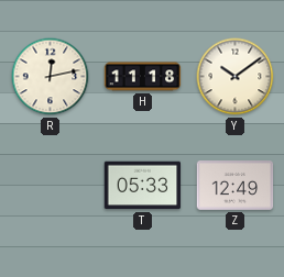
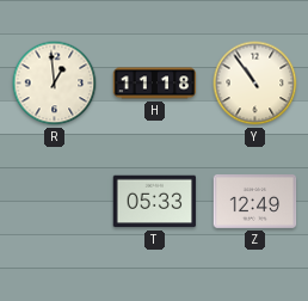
R: 12:13 -> 12:59 (55, 84)
Y: 10:09 -> 10:54 (255, 84)
